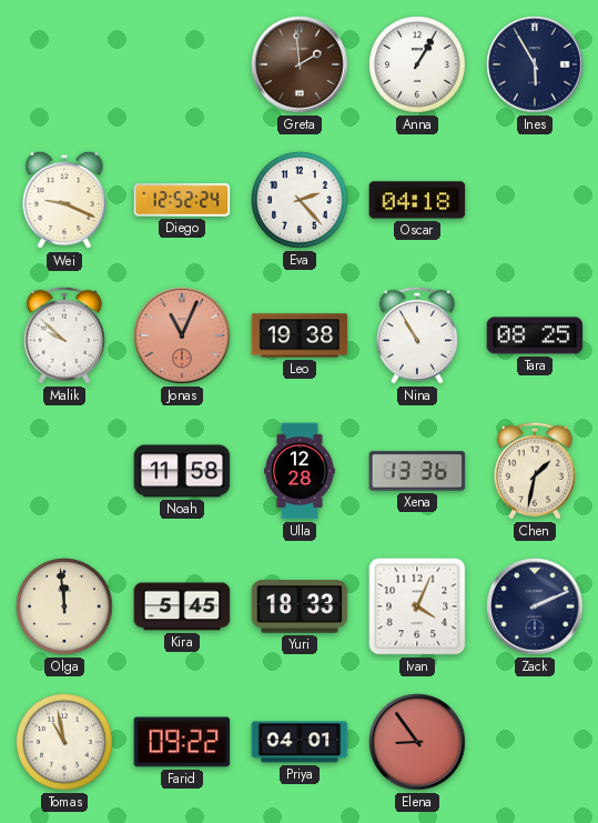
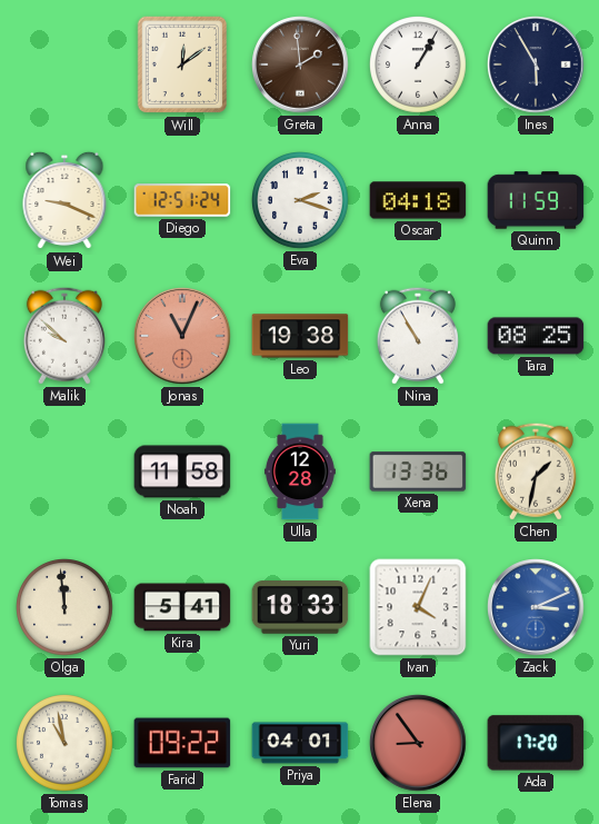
Will: none -> 12:09 (182, 64)
Diego: 12:52 -> 12:51 (182, 200)
Eva: 2:23 -> 2:18 (301, 201)
Quinn: none -> 11:59 (536, 200)
Kira: 5:45 -> 5:41 (182, 607)
Zack: 2:11 -> 3:11 (536, 607)
Zack dial: navy -> blue (536, 607)
Ada: none -> 17:20 (536, 743)
